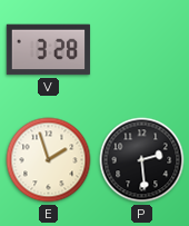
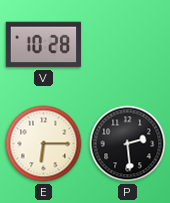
V: 3:28 -> 10:28 (44, 45)
E: 1:57 -> 6:15 (44, 144)
